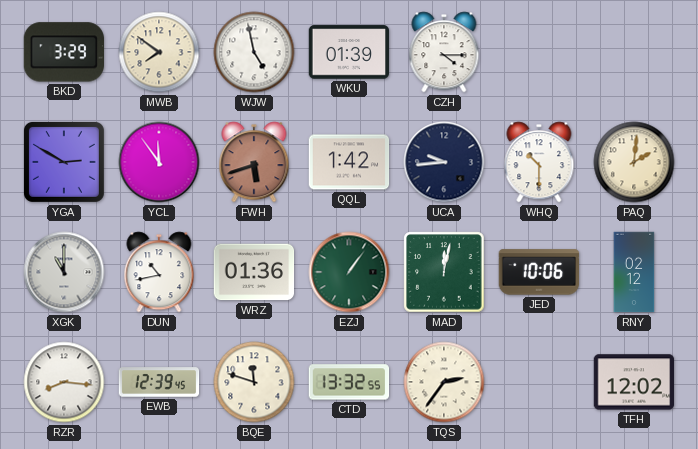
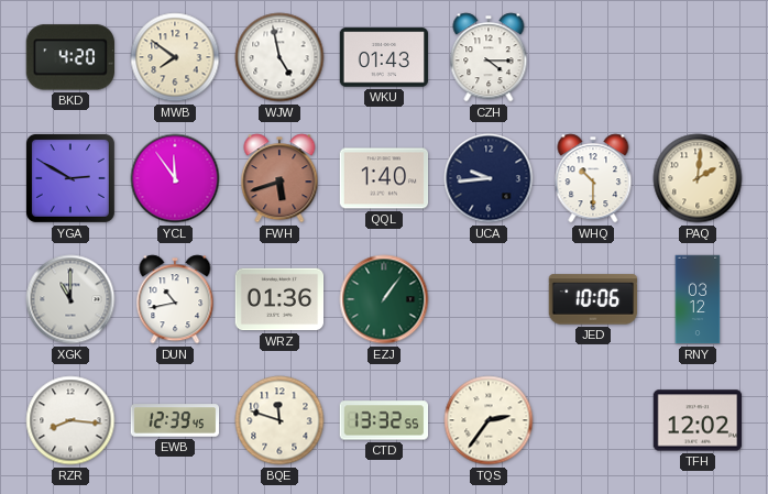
BKD: 3:29 -> 4:20 (69, 57)
WKU: 01:39 -> 01:43 (384, 57)
QQL: 1:42 -> 1:40 (384, 178)
MAD: 12:02 -> none (444, 272)
RNY: 02:12 -> 03:12 (698, 299)
